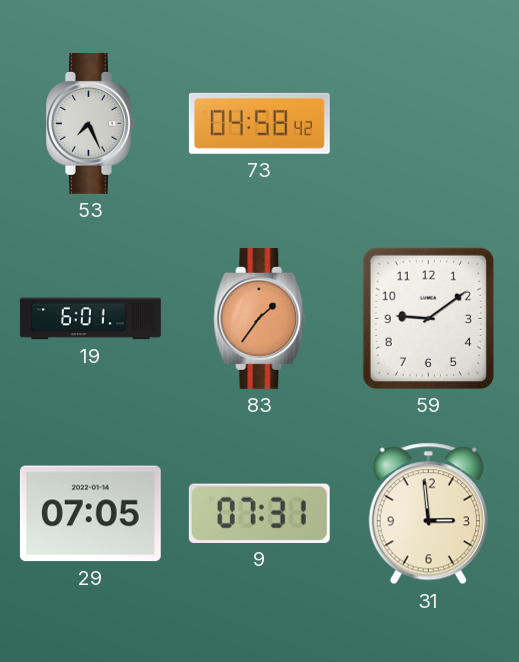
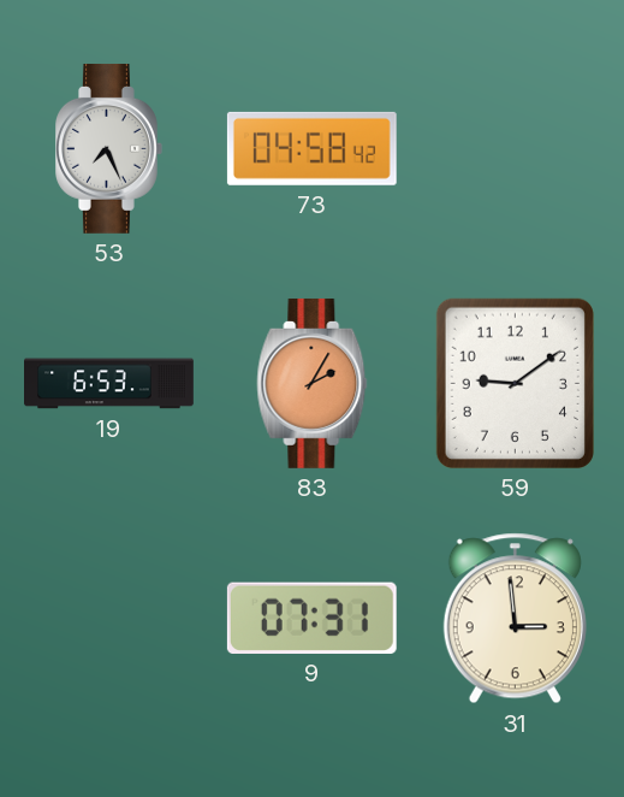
19: 6:01 -> 6:53 (109, 384)
83: 1:36 -> 2:05 (313, 383)
29: 07:05 -> none (90, 514)
